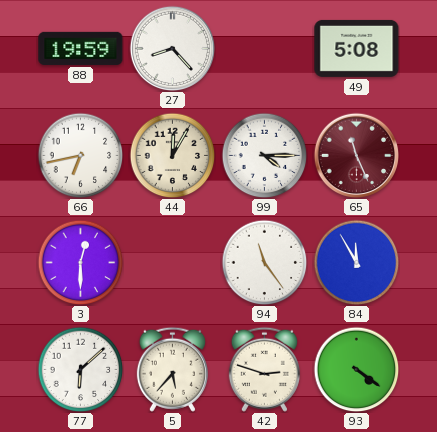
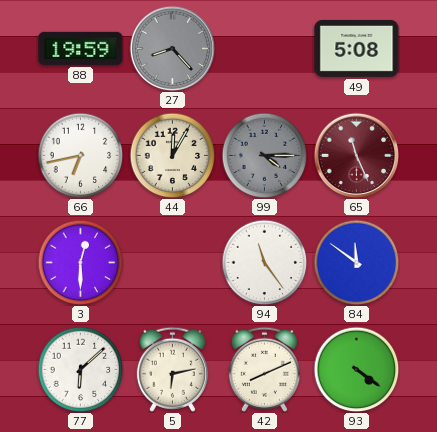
27 dial: white -> grey (172, 48)
99 dial: white -> grey (264, 155)
84: 11:55 -> 11:51 (356, 262)
5: 5:37 -> 6:13 (172, 369)
42: 2:48 -> 8:11 (264, 369)
